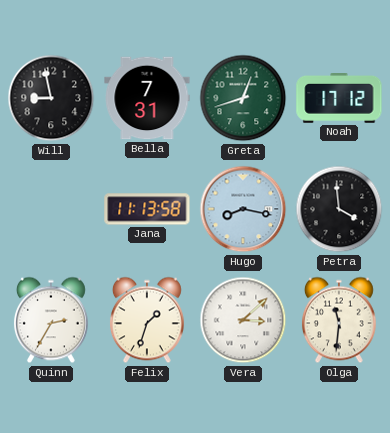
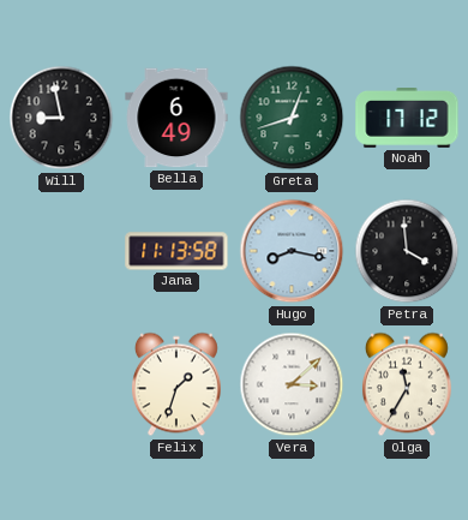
Bella: 7:31 -> 6:49 (176, 118)
Quinn: 2:35 -> none (51, 320)
Olga: 11:31 -> 11:35 (407, 384)
